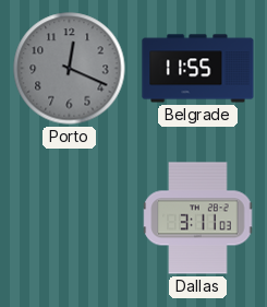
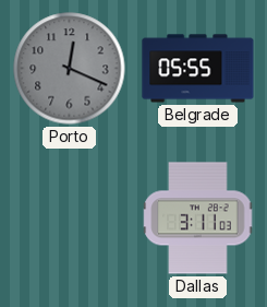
Belgrade: 11:55 -> 05:55 (198, 69)
